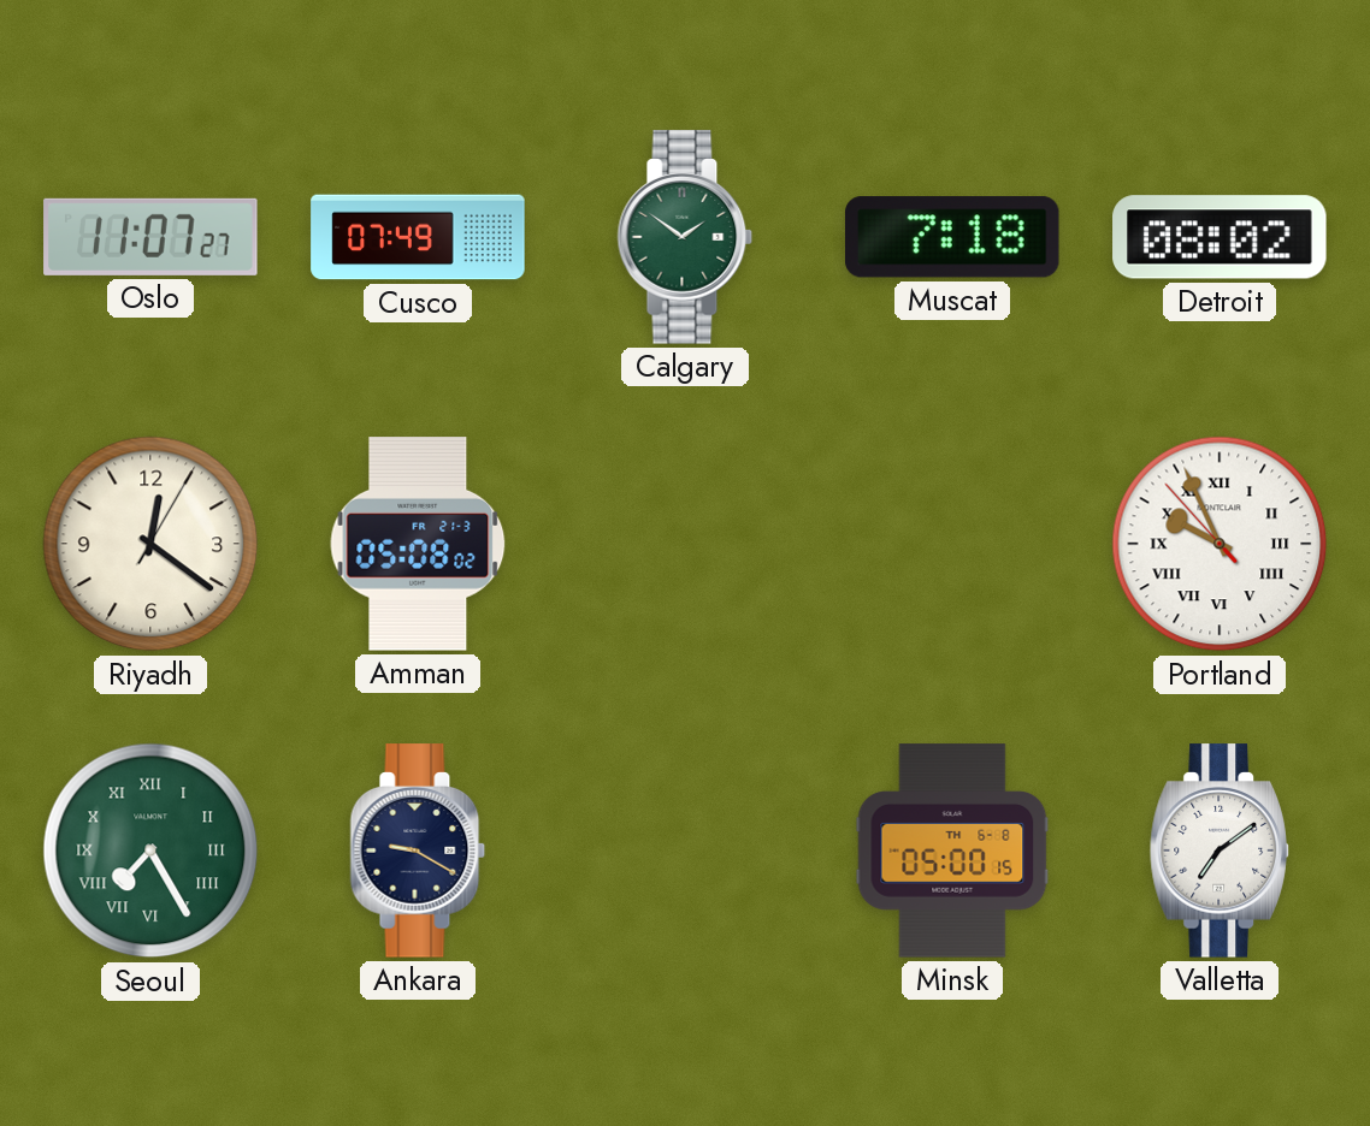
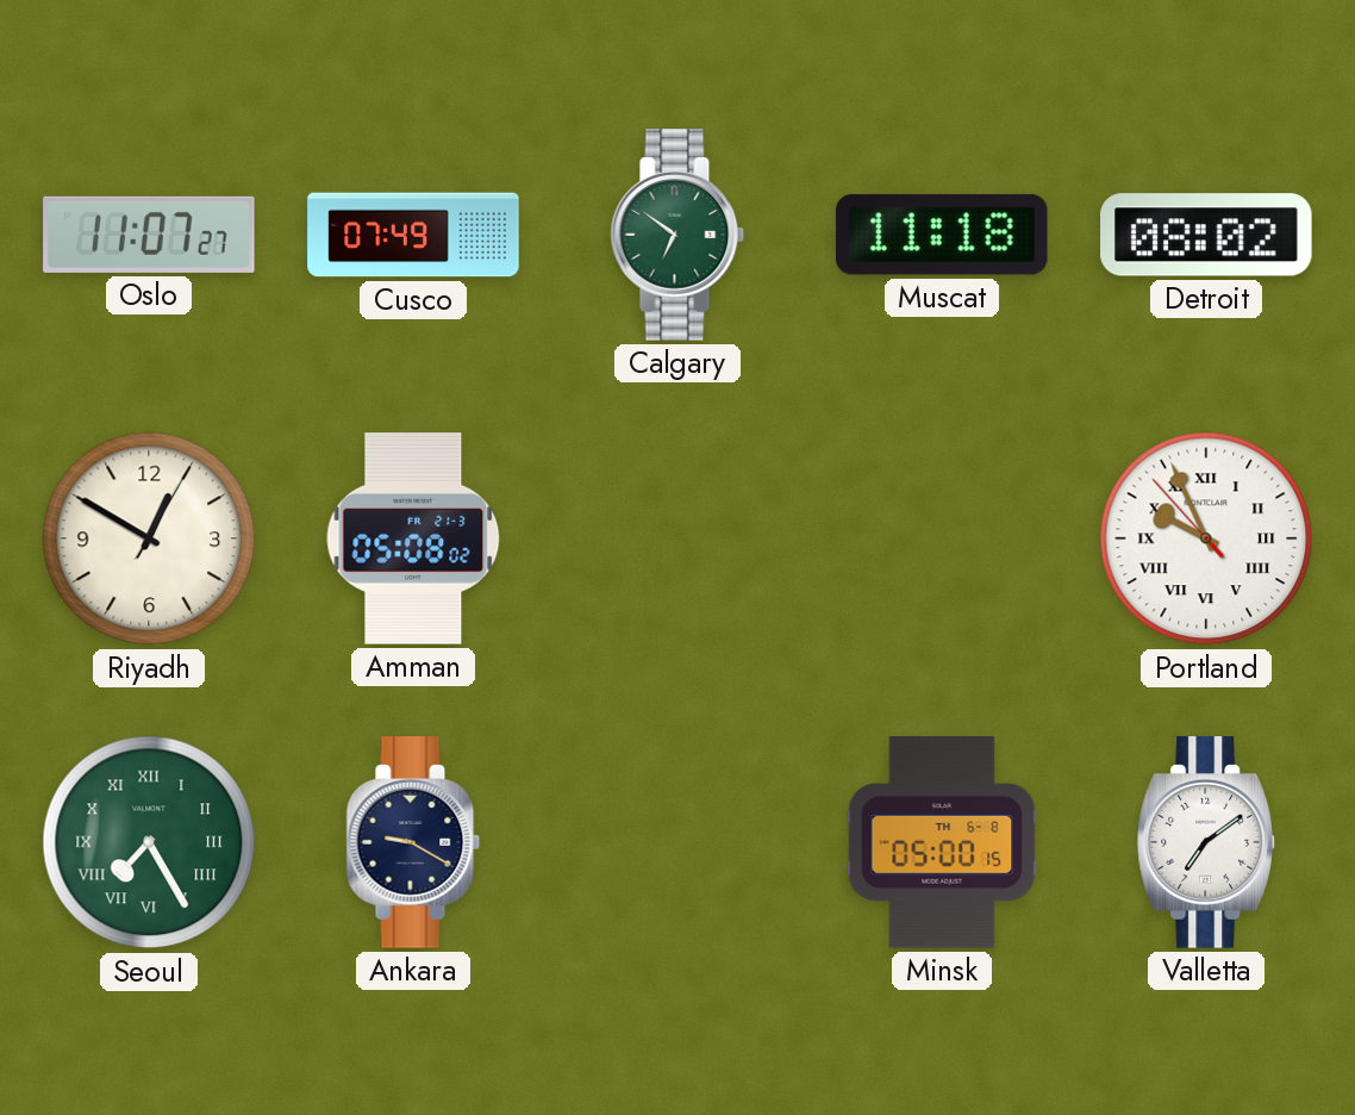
Calgary: 1:51 -> 6:51 (677, 235)
Muscat: 7:18 -> 11:18 (942, 235)
Riyadh: 12:21 -> 12:50 (149, 538)
